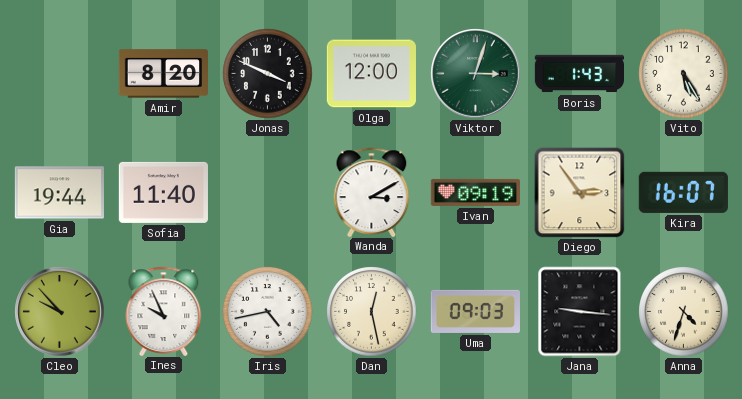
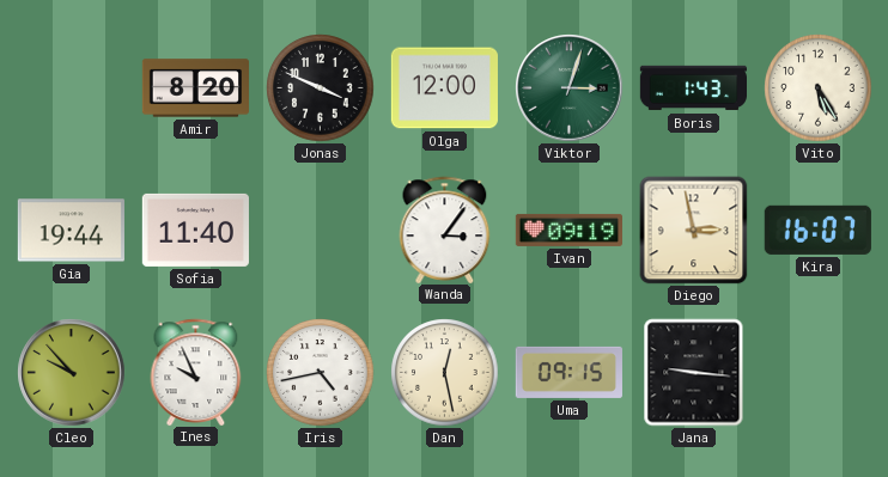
Wanda: 3:10 -> 3:06 (445, 230)
Diego: 2:54 -> 2:58 (694, 231)
Uma: 09:03 -> 09:15 (568, 372)
Anna: 4:33 -> none (684, 312)
